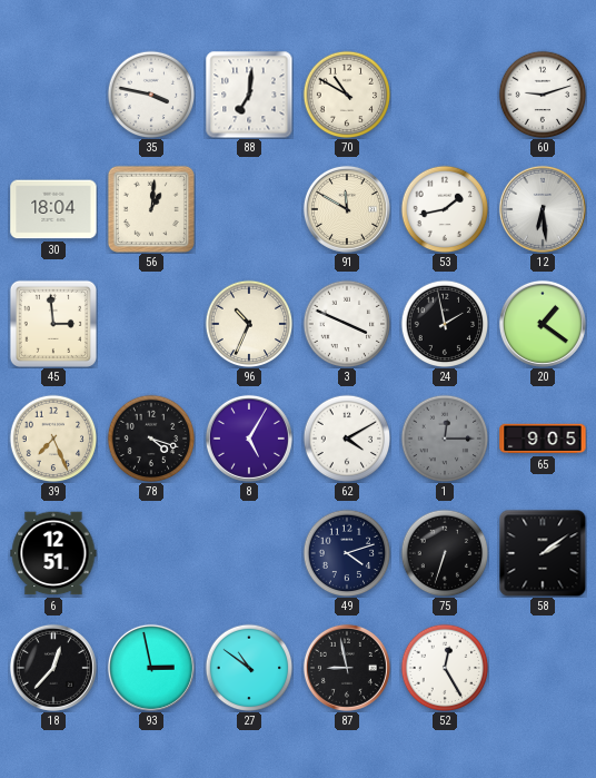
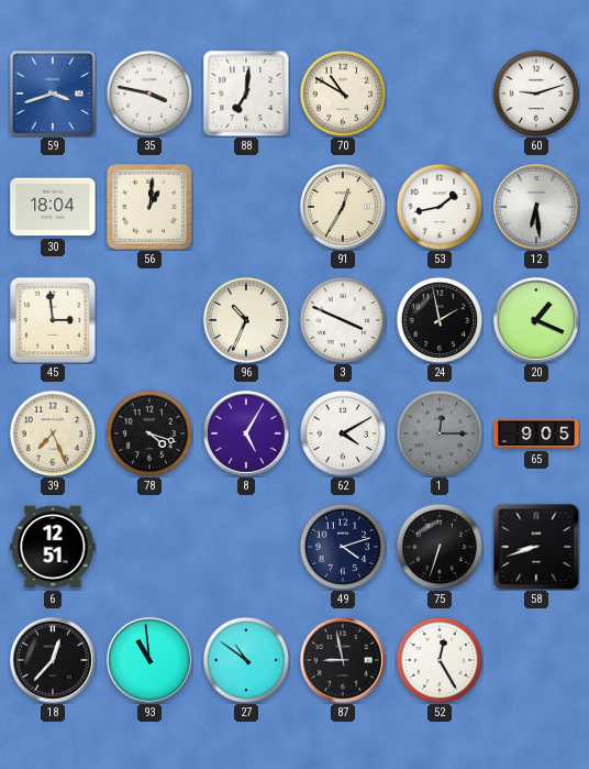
59: none -> 3:42 (53, 94)
91: 11:50 -> 12:35 (343, 207)
20: 1:21 -> 1:19 (536, 320)
58: 2:09 -> 8:42 (536, 547)
93: 2:58 -> 10:59 (149, 660)
